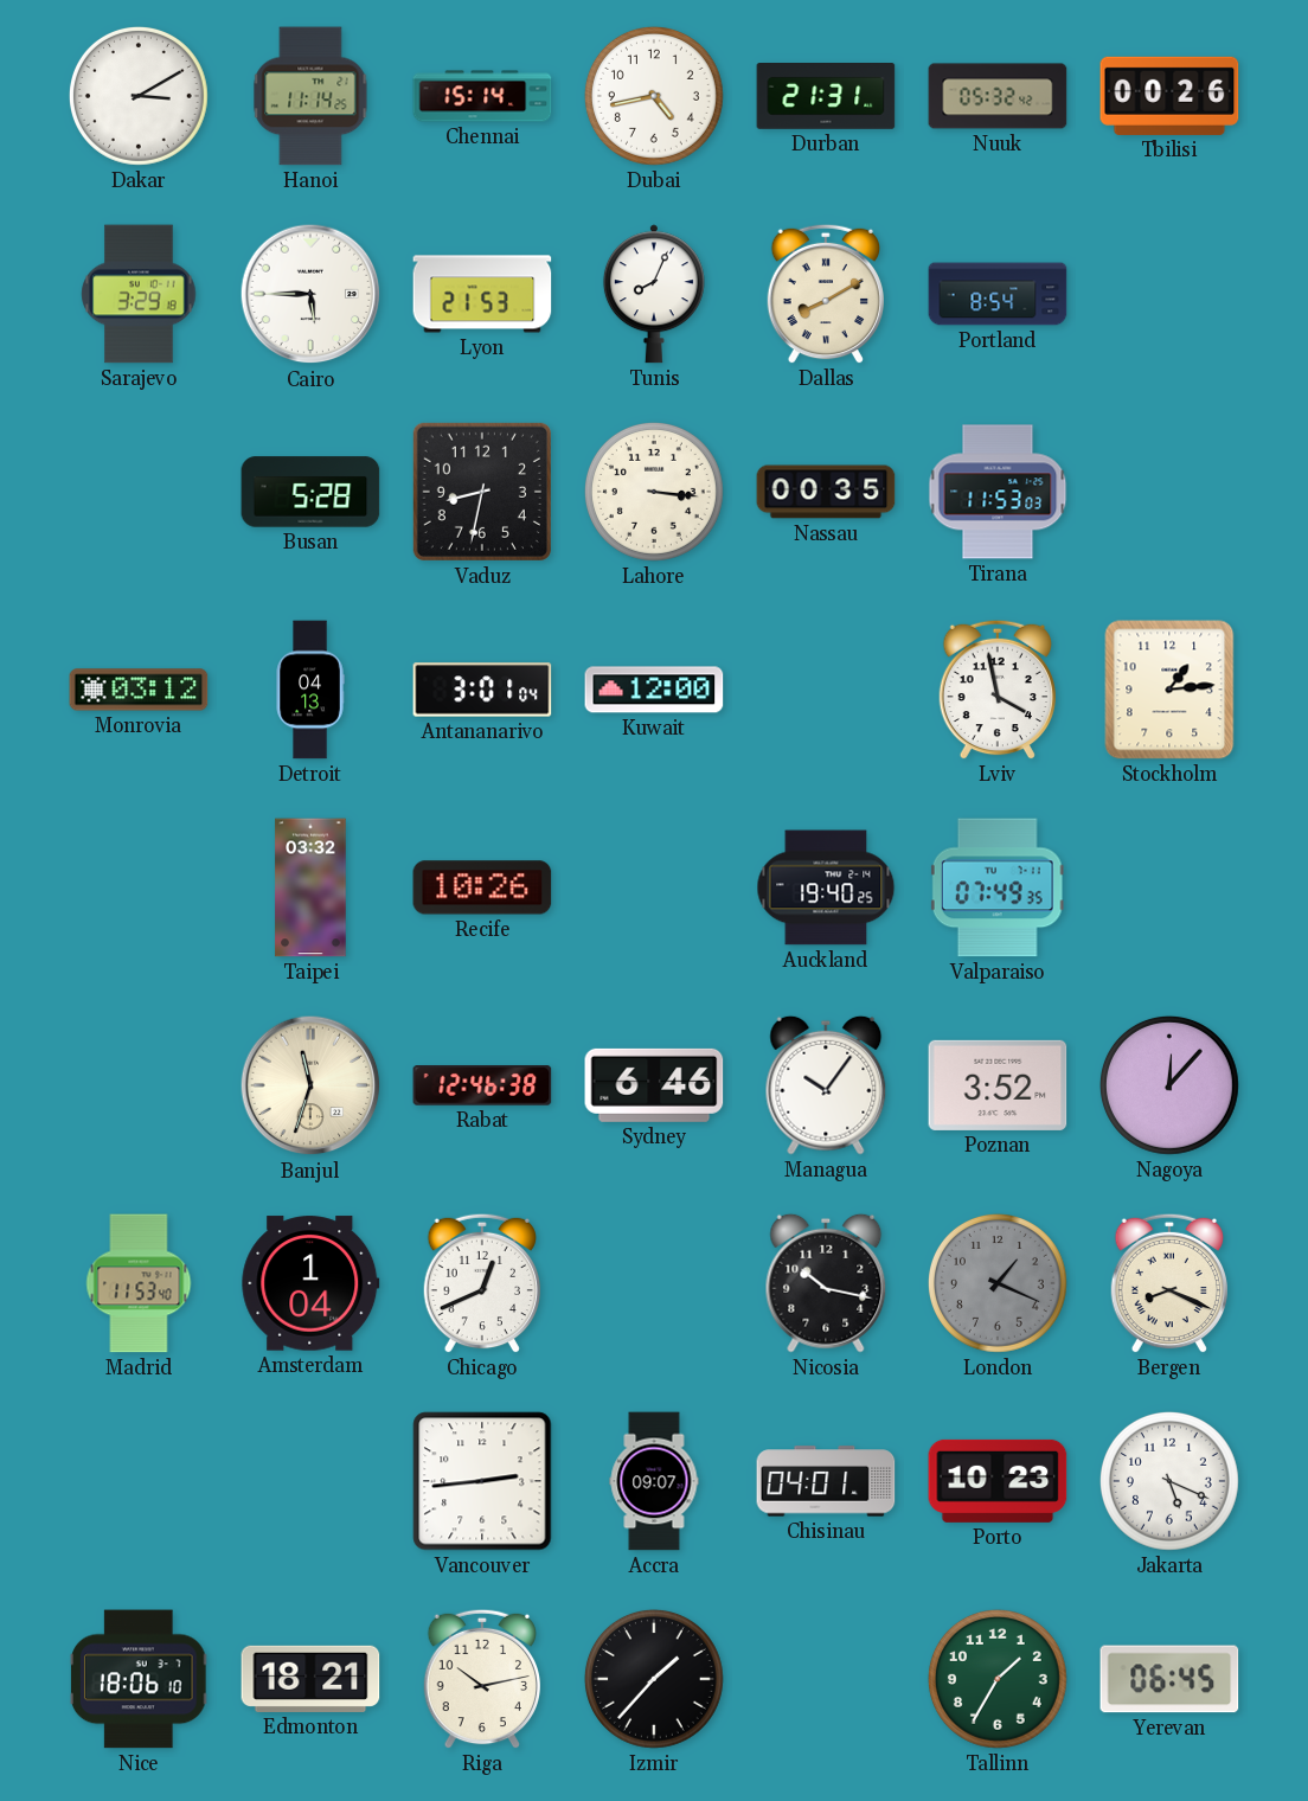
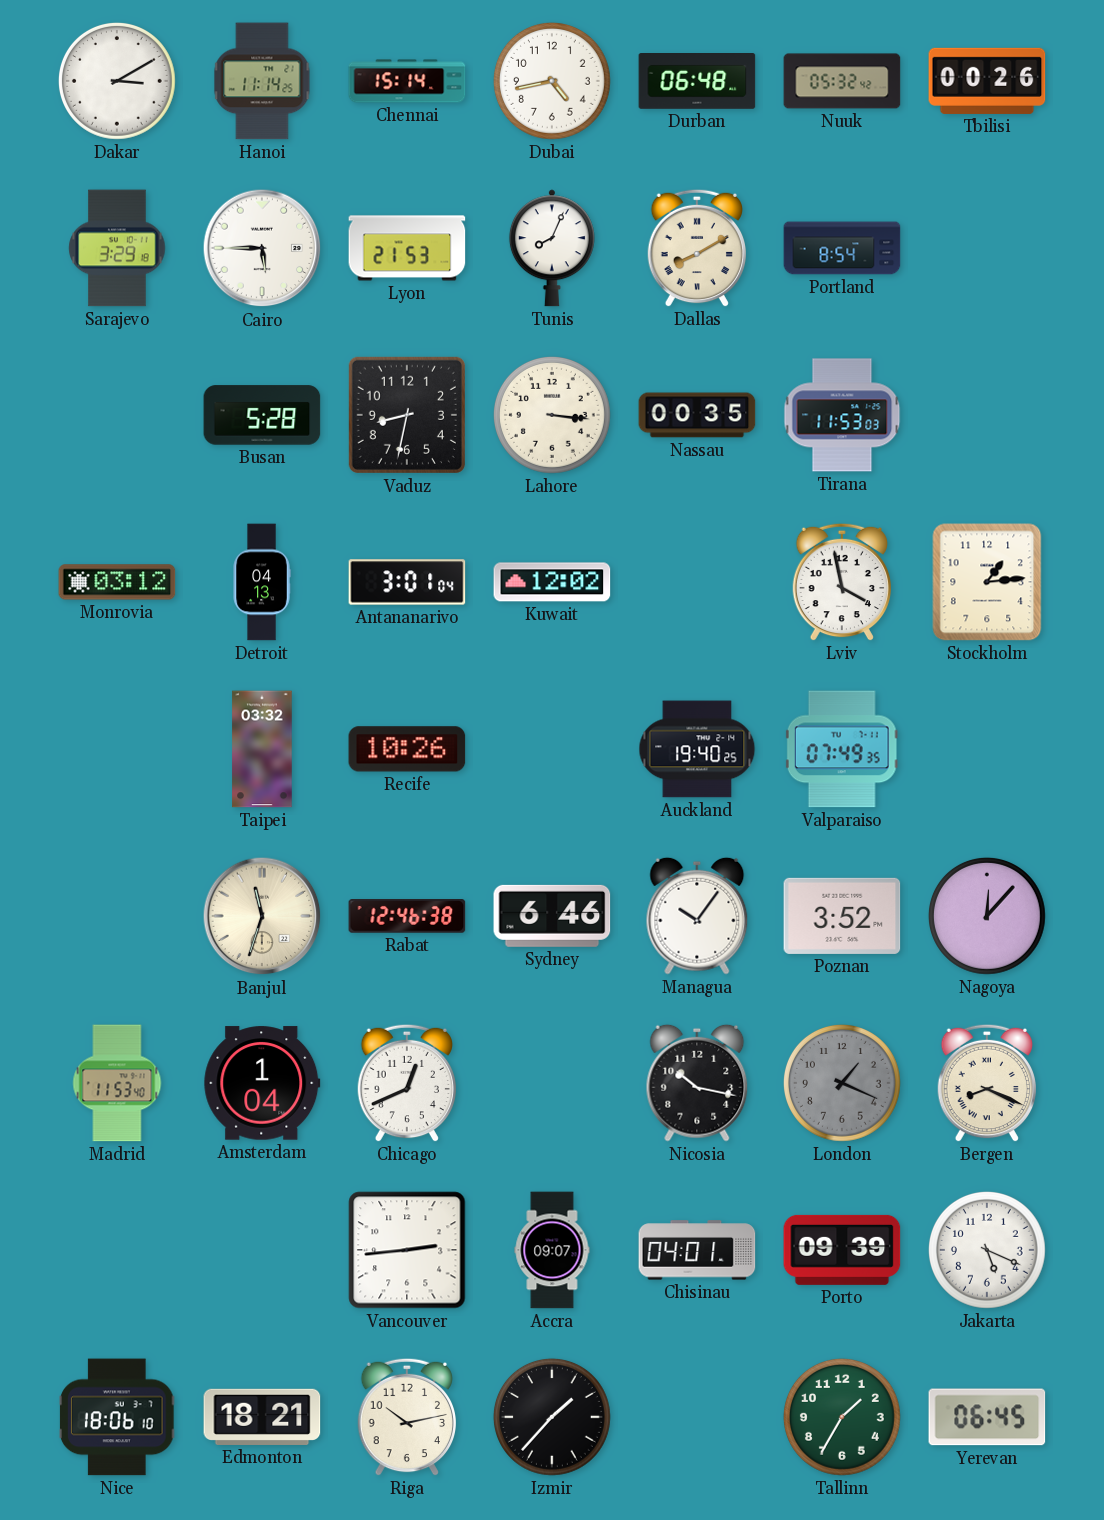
Durban: 21:31 -> 06:48 (697, 82)
Kuwait: 12:00 -> 12:02 (552, 582)
Porto: 10:23 -> 09:39 (842, 1250)
